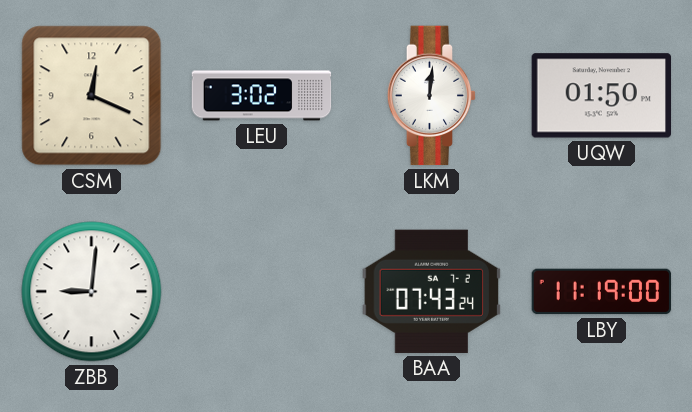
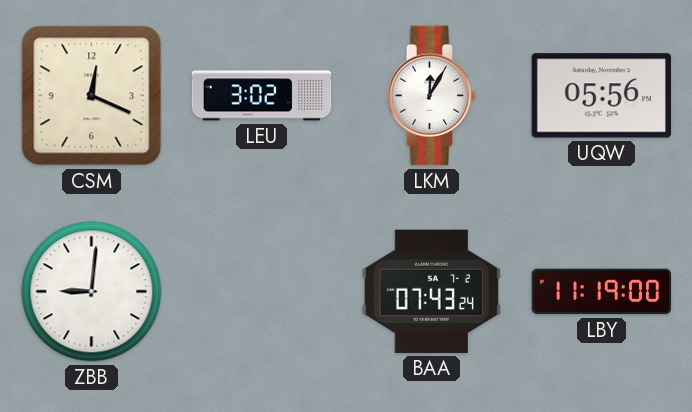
LKM: 12:01 -> 12:05 (432, 96)
UQW: 01:50 -> 05:56 (601, 96)
